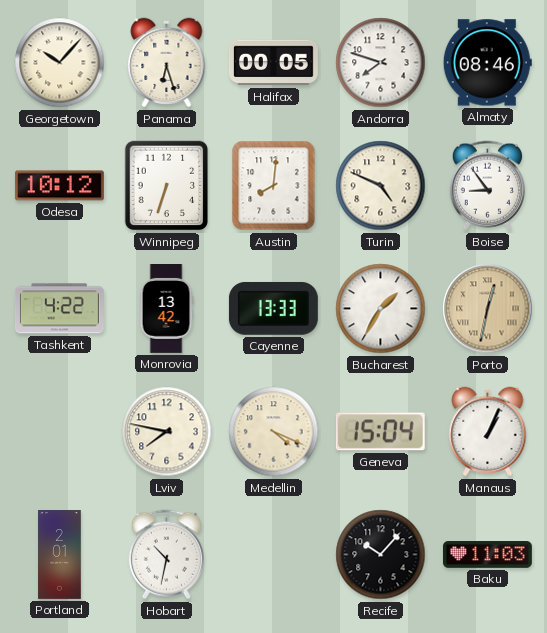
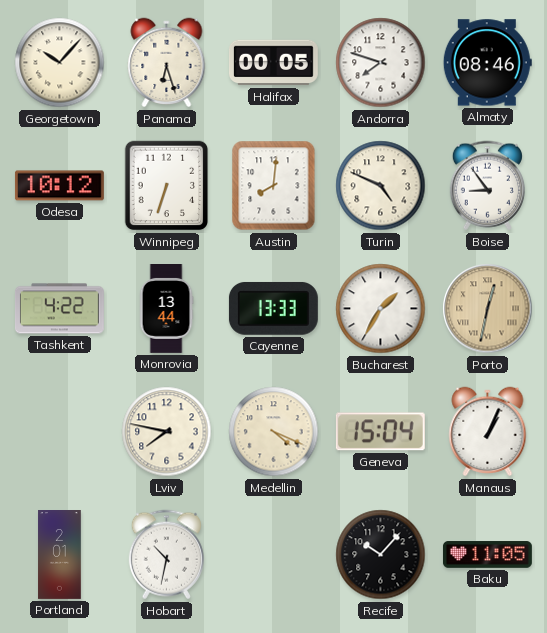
Monrovia: 13:42 -> 13:44 (166, 309)
Baku: 11:03 -> 11:05 (487, 555)
